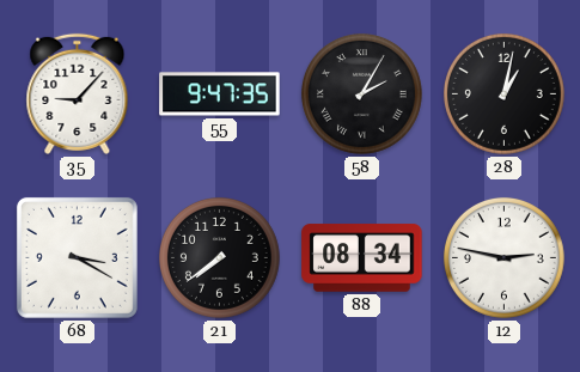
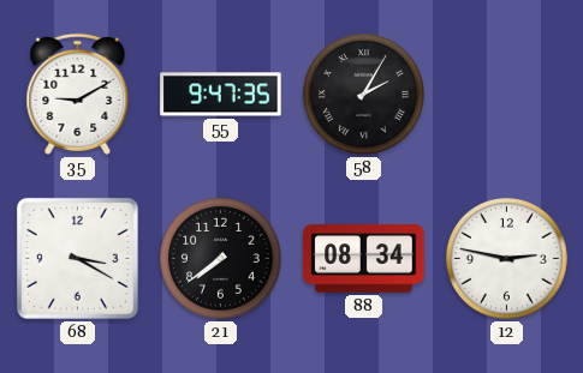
35: 9:07 -> 9:10 (78, 94)
28: 1:02 -> none (503, 93)
